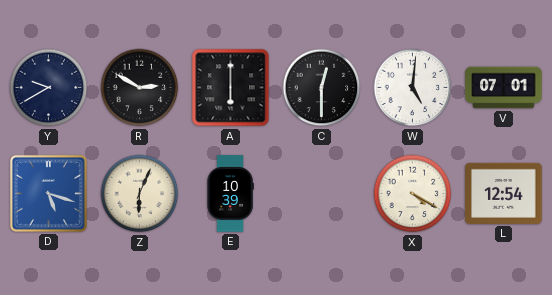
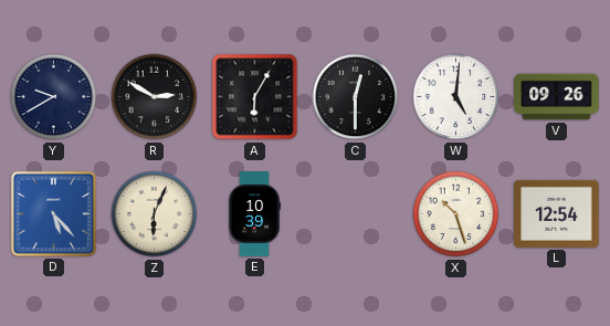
A: 6:00 -> 6:05 (255, 97)
V: 07:01 -> 09:26 (557, 97)
D: 5:18 -> 5:23 (53, 213)
X: 4:20 -> 10:27 (456, 214)
